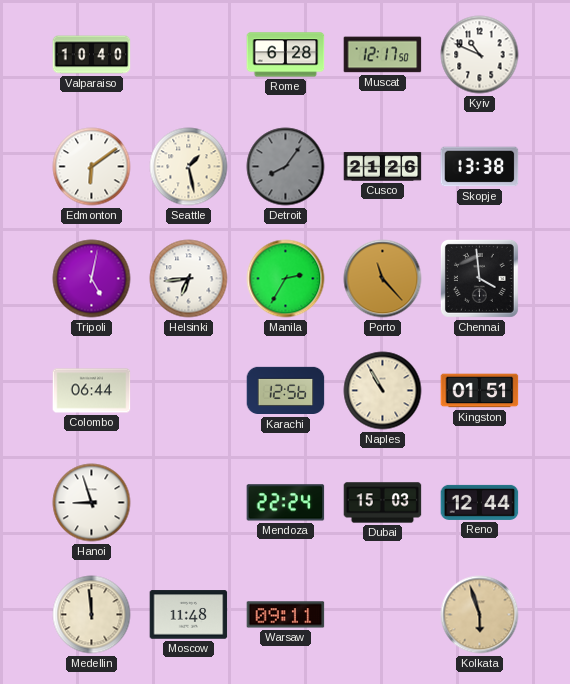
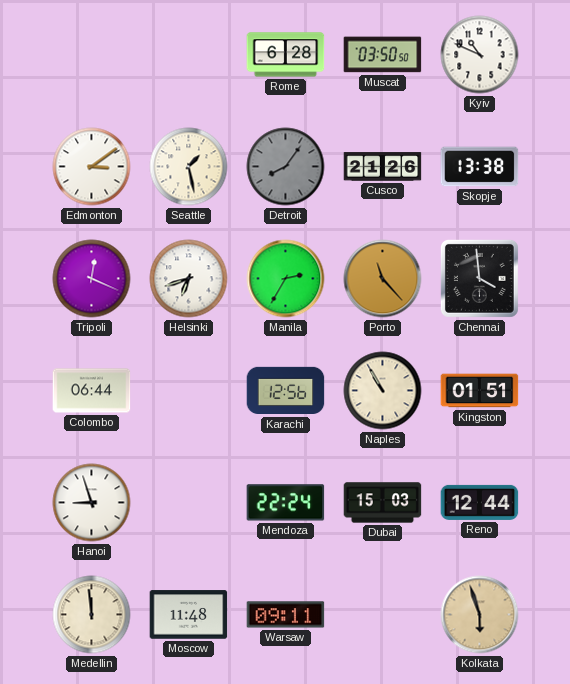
Valparaiso: 10:40 -> none (92, 55)
Muscat: 12:17 -> 03:50 (383, 55)
Edmonton: 6:09 -> 3:09 (92, 167)
Tripoli: 5:02 -> 12:19 (92, 279)
Helsinki: 6:44 -> 6:42 (189, 279)
